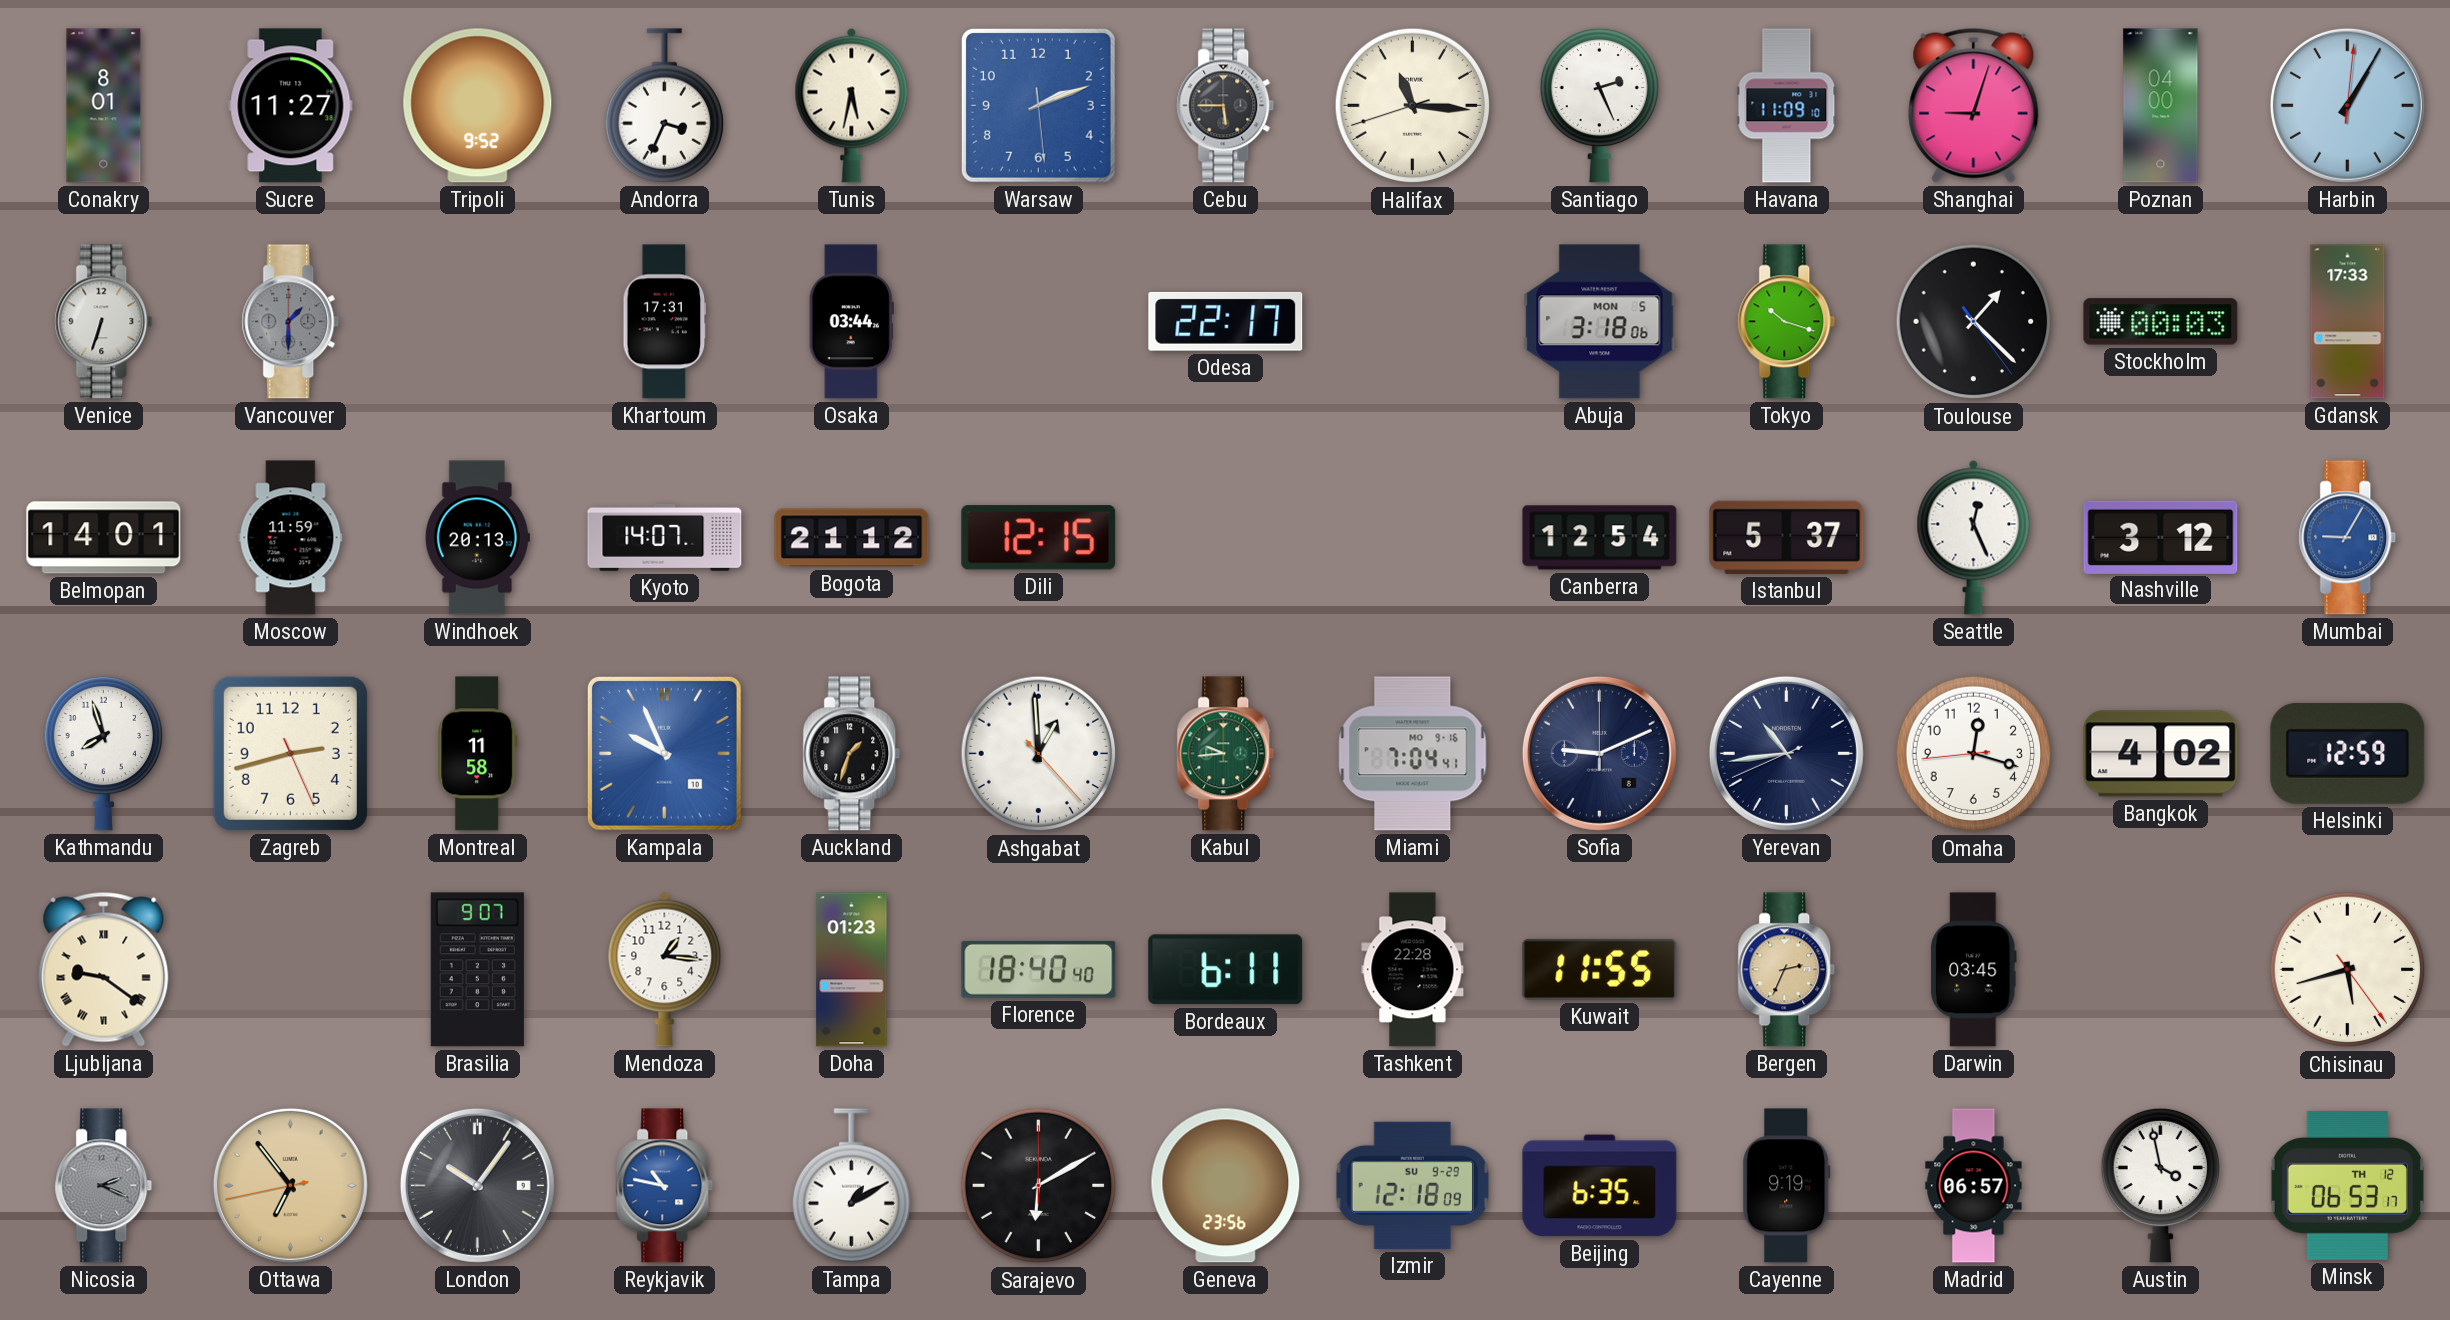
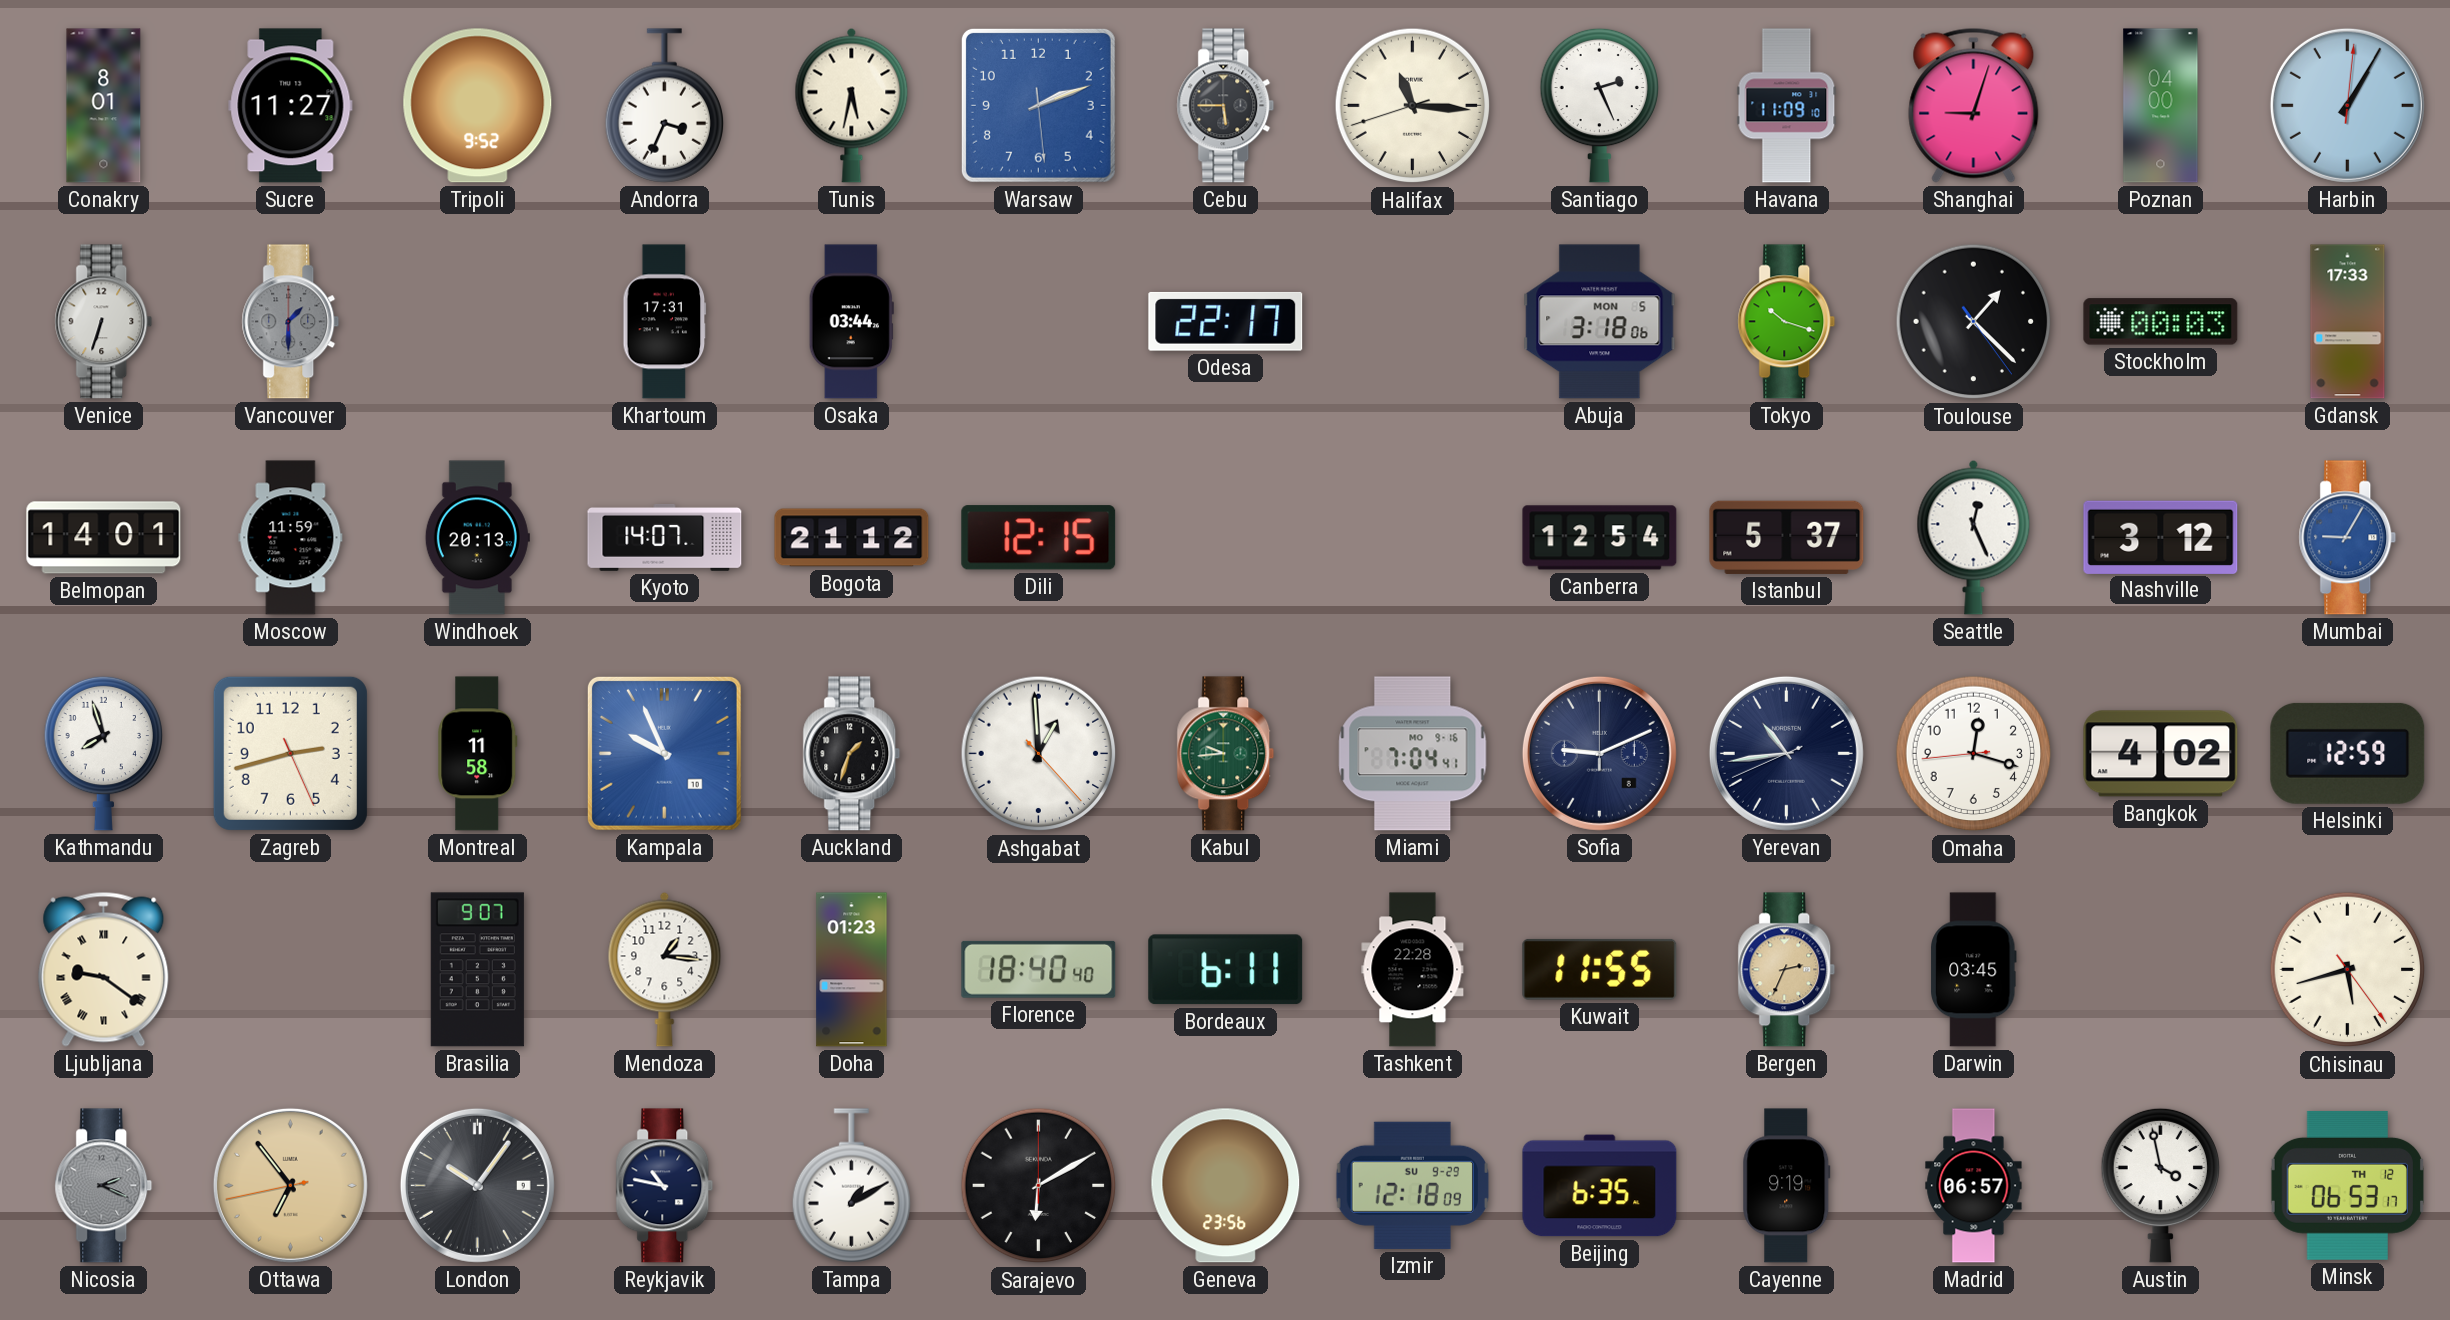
Reykjavik dial: blue -> navy (665, 1186)
